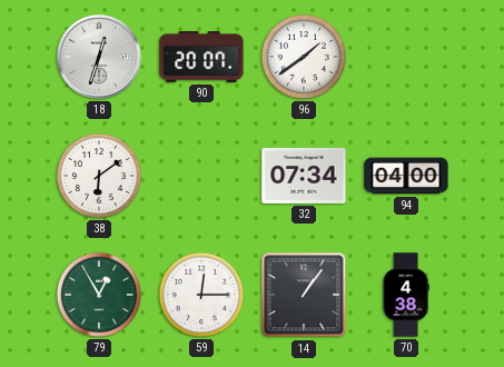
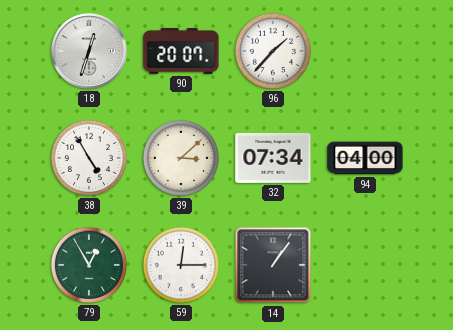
96: 1:39 -> 1:37 (273, 51)
38: 6:09 -> 4:55 (89, 158)
39: none -> 3:08 (181, 158)
70: 4:38 -> none (406, 295)
